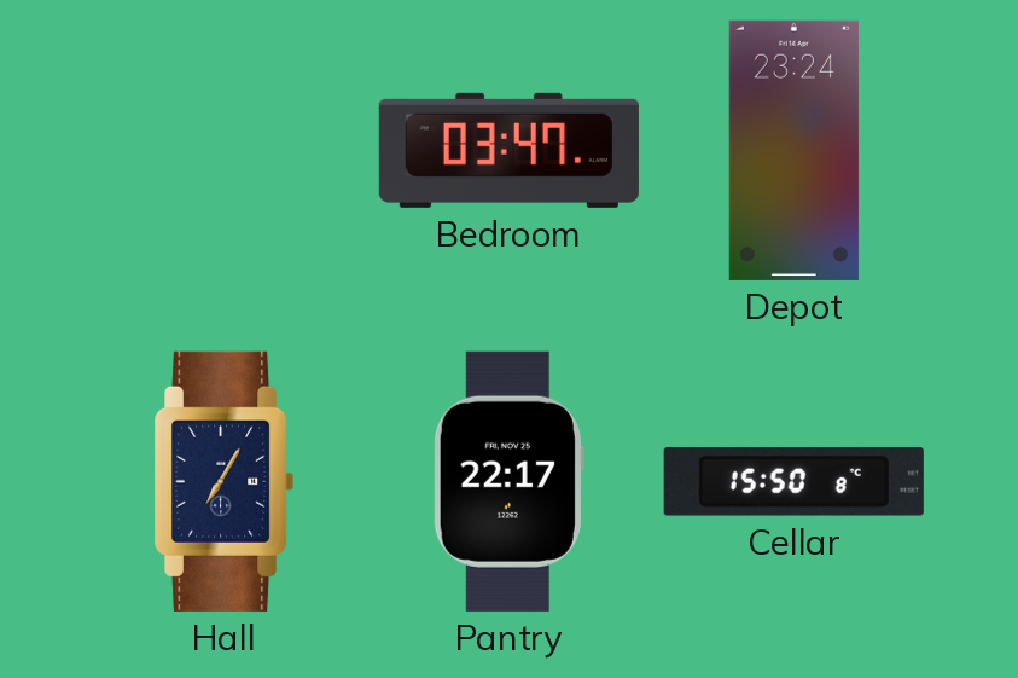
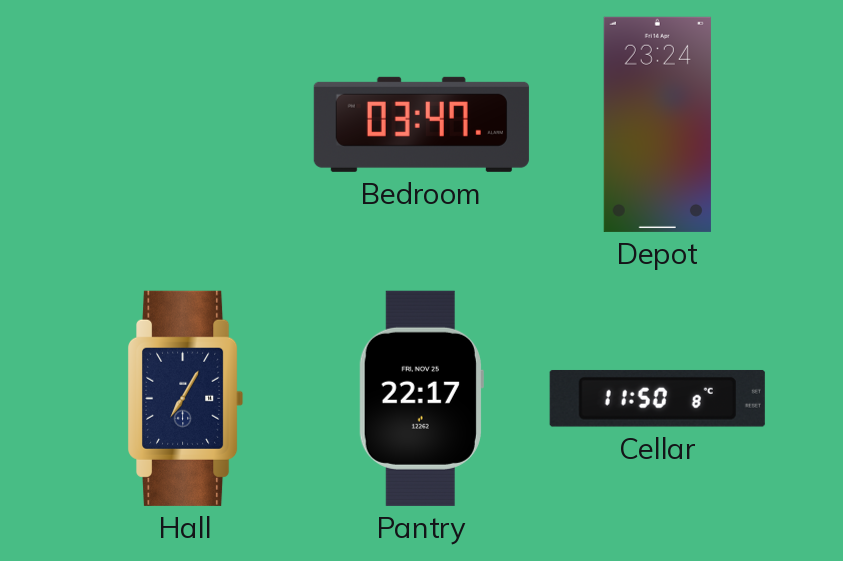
Cellar: 15:50 -> 11:50 (657, 398)
